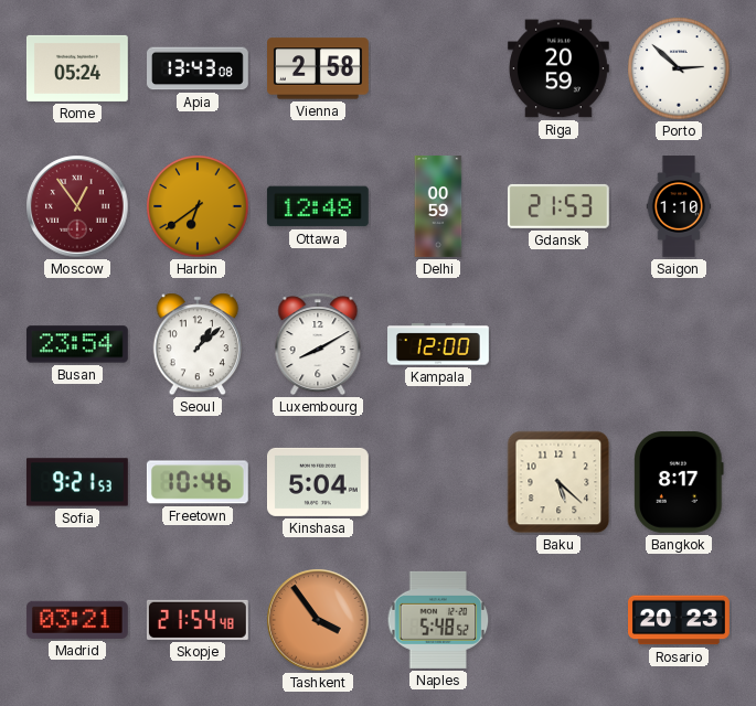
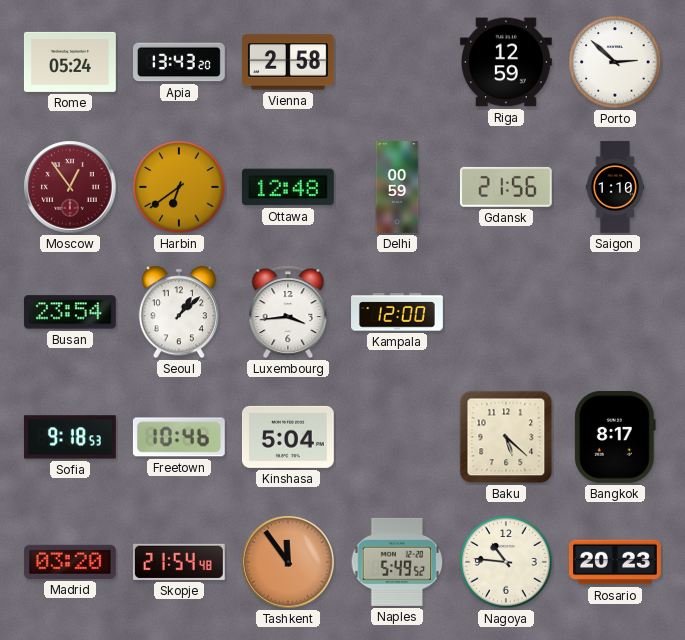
Apia: 13:43:08 -> 13:43:20 (180, 62)
Riga: 20:59 -> 12:59 (506, 62)
Gdansk: 21:53 -> 21:56 (506, 187)
Luxembourg: 8:10 -> 3:44 (288, 312)
Sofia: 9:21 -> 9:18 (70, 437)
Madrid: 03:21 -> 03:20 (70, 562)
Tashkent: 3:54 -> 11:54 (288, 562)
Naples: 5:48 -> 5:49 (397, 562)
Nagoya: none -> 10:46 (506, 562)
